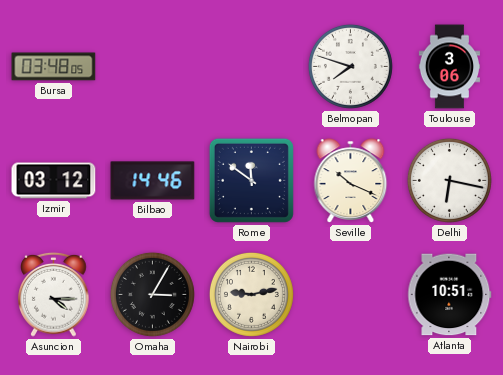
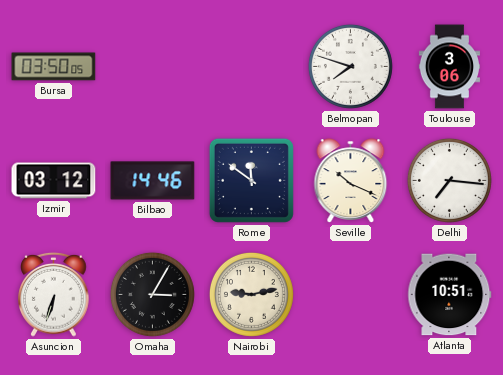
Bursa: 03:48 -> 03:50 (54, 67)
Delhi: 6:17 -> 7:16 (449, 180)
Asuncion: 4:15 -> 6:33 (54, 294)
